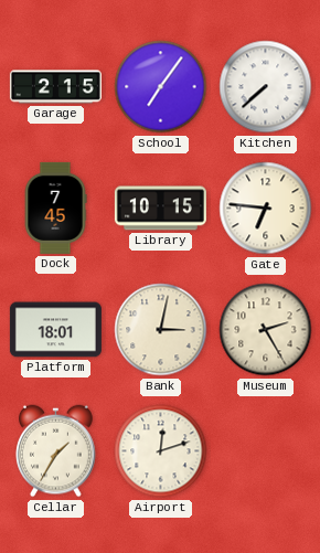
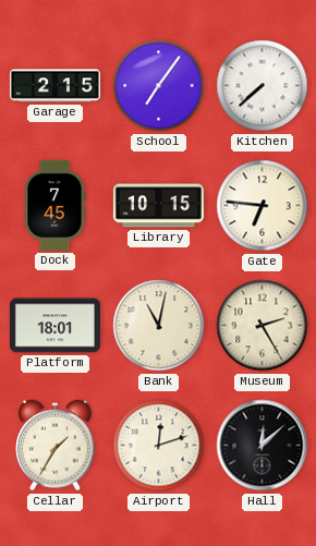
Bank: 3:02 -> 11:02 (159, 326)
Hall: none -> 12:08 (263, 446)
